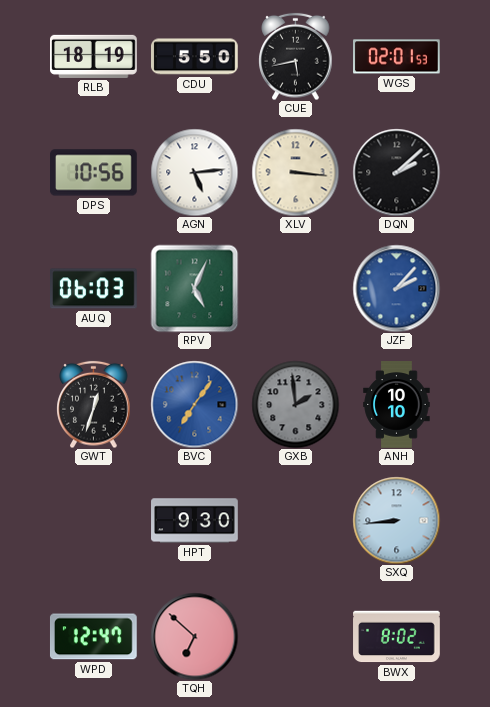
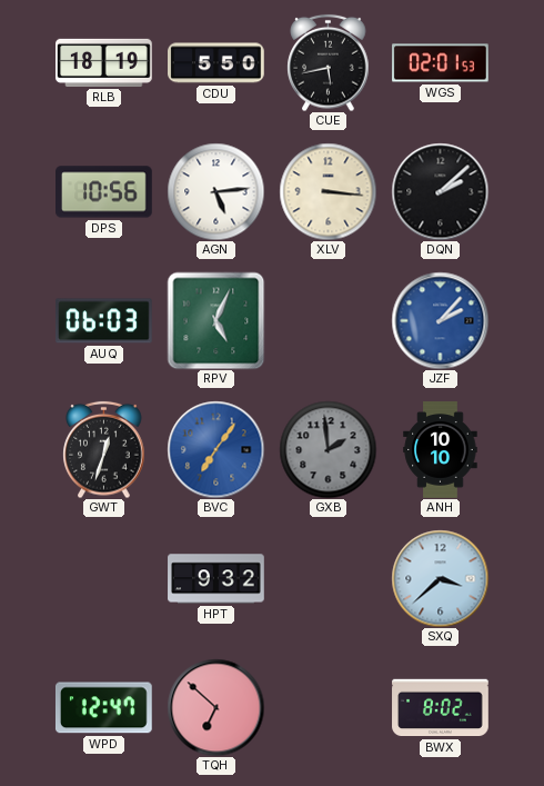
HPT: 9:30 -> 9:32 (216, 579)
SXQ: 8:44 -> 3:38 (440, 578)
